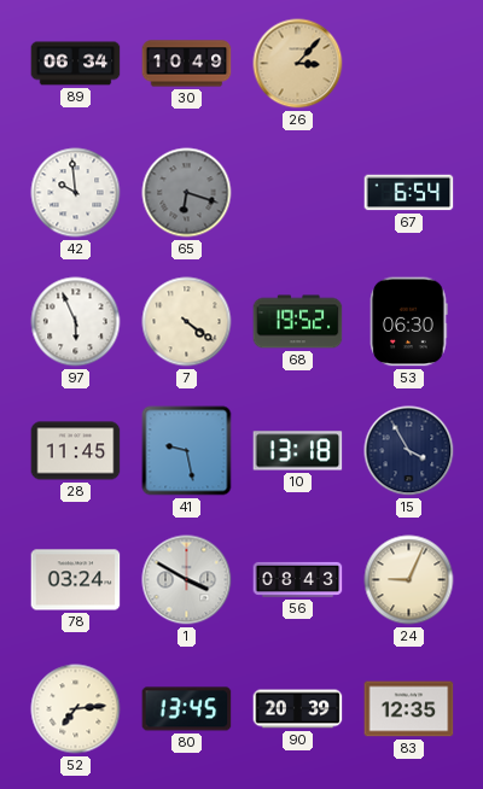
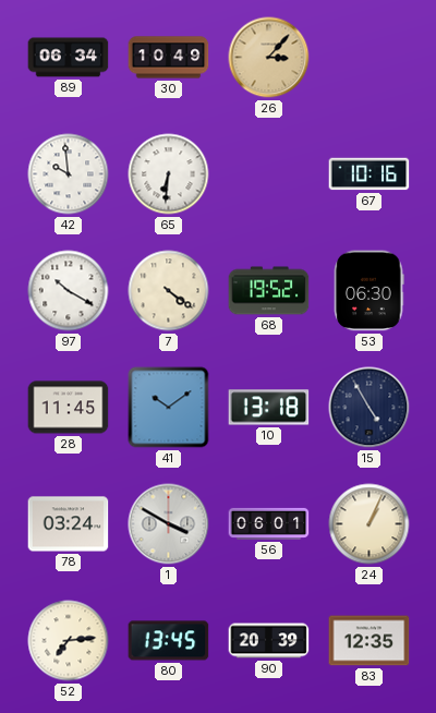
65: 6:18 -> 6:31 (169, 174)
65 dial: grey -> white (169, 174)
67: 6:54 -> 10:16 (370, 174)
97: 5:56 -> 10:20 (69, 291)
41: 9:28 -> 10:09 (169, 408)
15: 3:55 -> 4:55 (370, 408)
56: 08:43 -> 06:01 (269, 523)
24: 9:04 -> 1:04 (370, 524)
